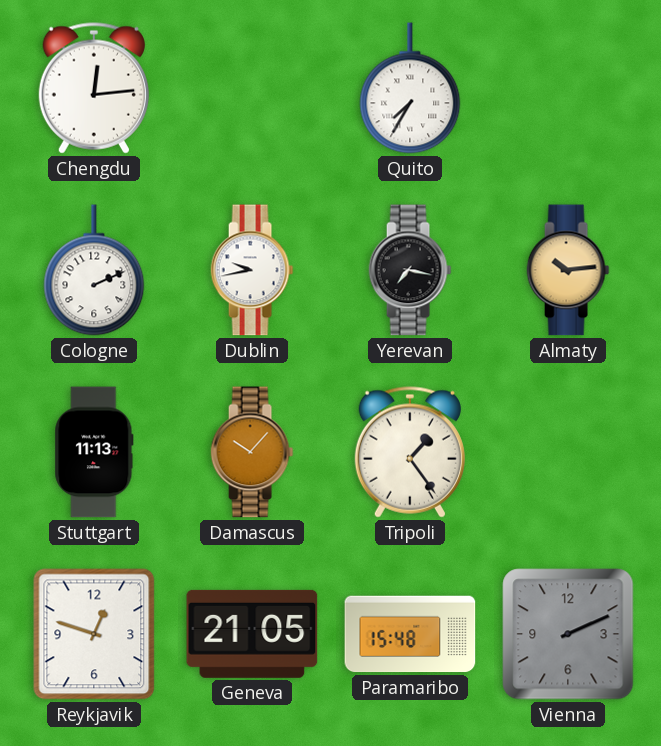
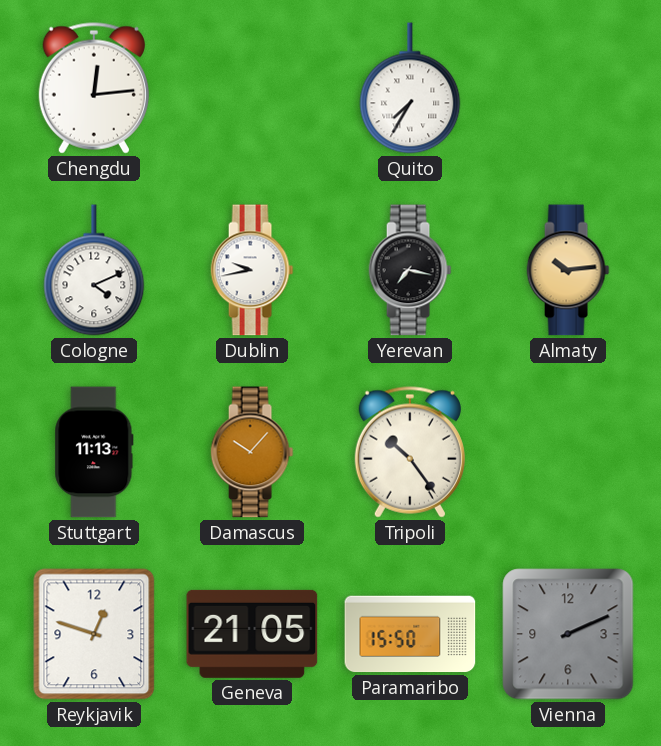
Cologne: 2:11 -> 4:11 (94, 270)
Tripoli: 1:24 -> 10:24 (410, 452)
Paramaribo: 15:48 -> 15:50 (410, 634)
